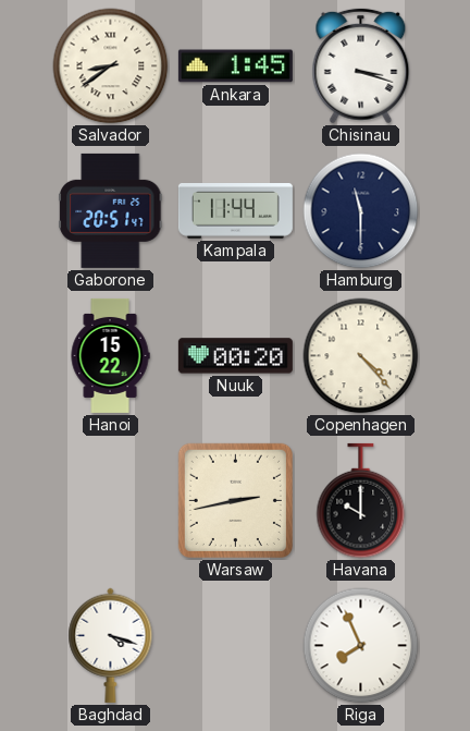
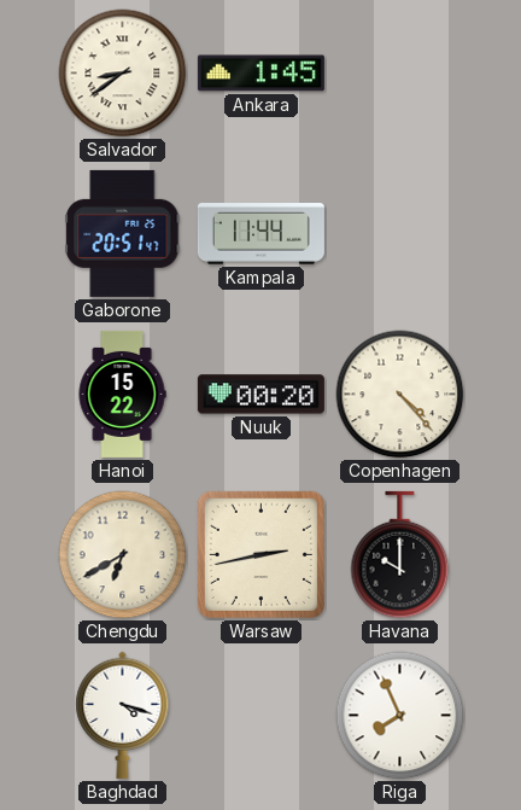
Chisinau: 3:18 -> none (361, 66)
Hamburg: 11:30 -> none (361, 211)
Chengdu: none -> 6:40 (123, 555)
